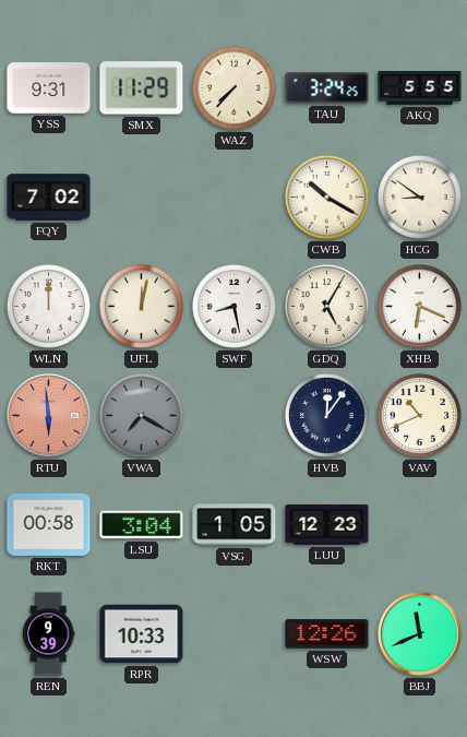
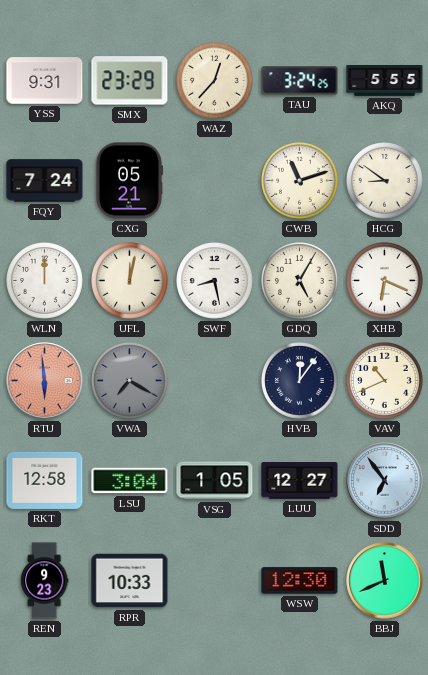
SMX: 11:29 -> 23:29 (130, 81)
WAZ: 7:37 -> 12:37 (215, 81)
FQY: 7:02 -> 7:24 (45, 181)
CXG: none -> 05:21 (129, 181)
CWB: 10:20 -> 11:12 (300, 181)
RKT: 00:58 -> 12:58 (45, 480)
LUU: 12:23 -> 12:27 (300, 481)
SDD: none -> 6:54 (385, 481)
REN: 9:39 -> 9:23 (44, 581)
WSW: 12:26 -> 12:30 (300, 581)
